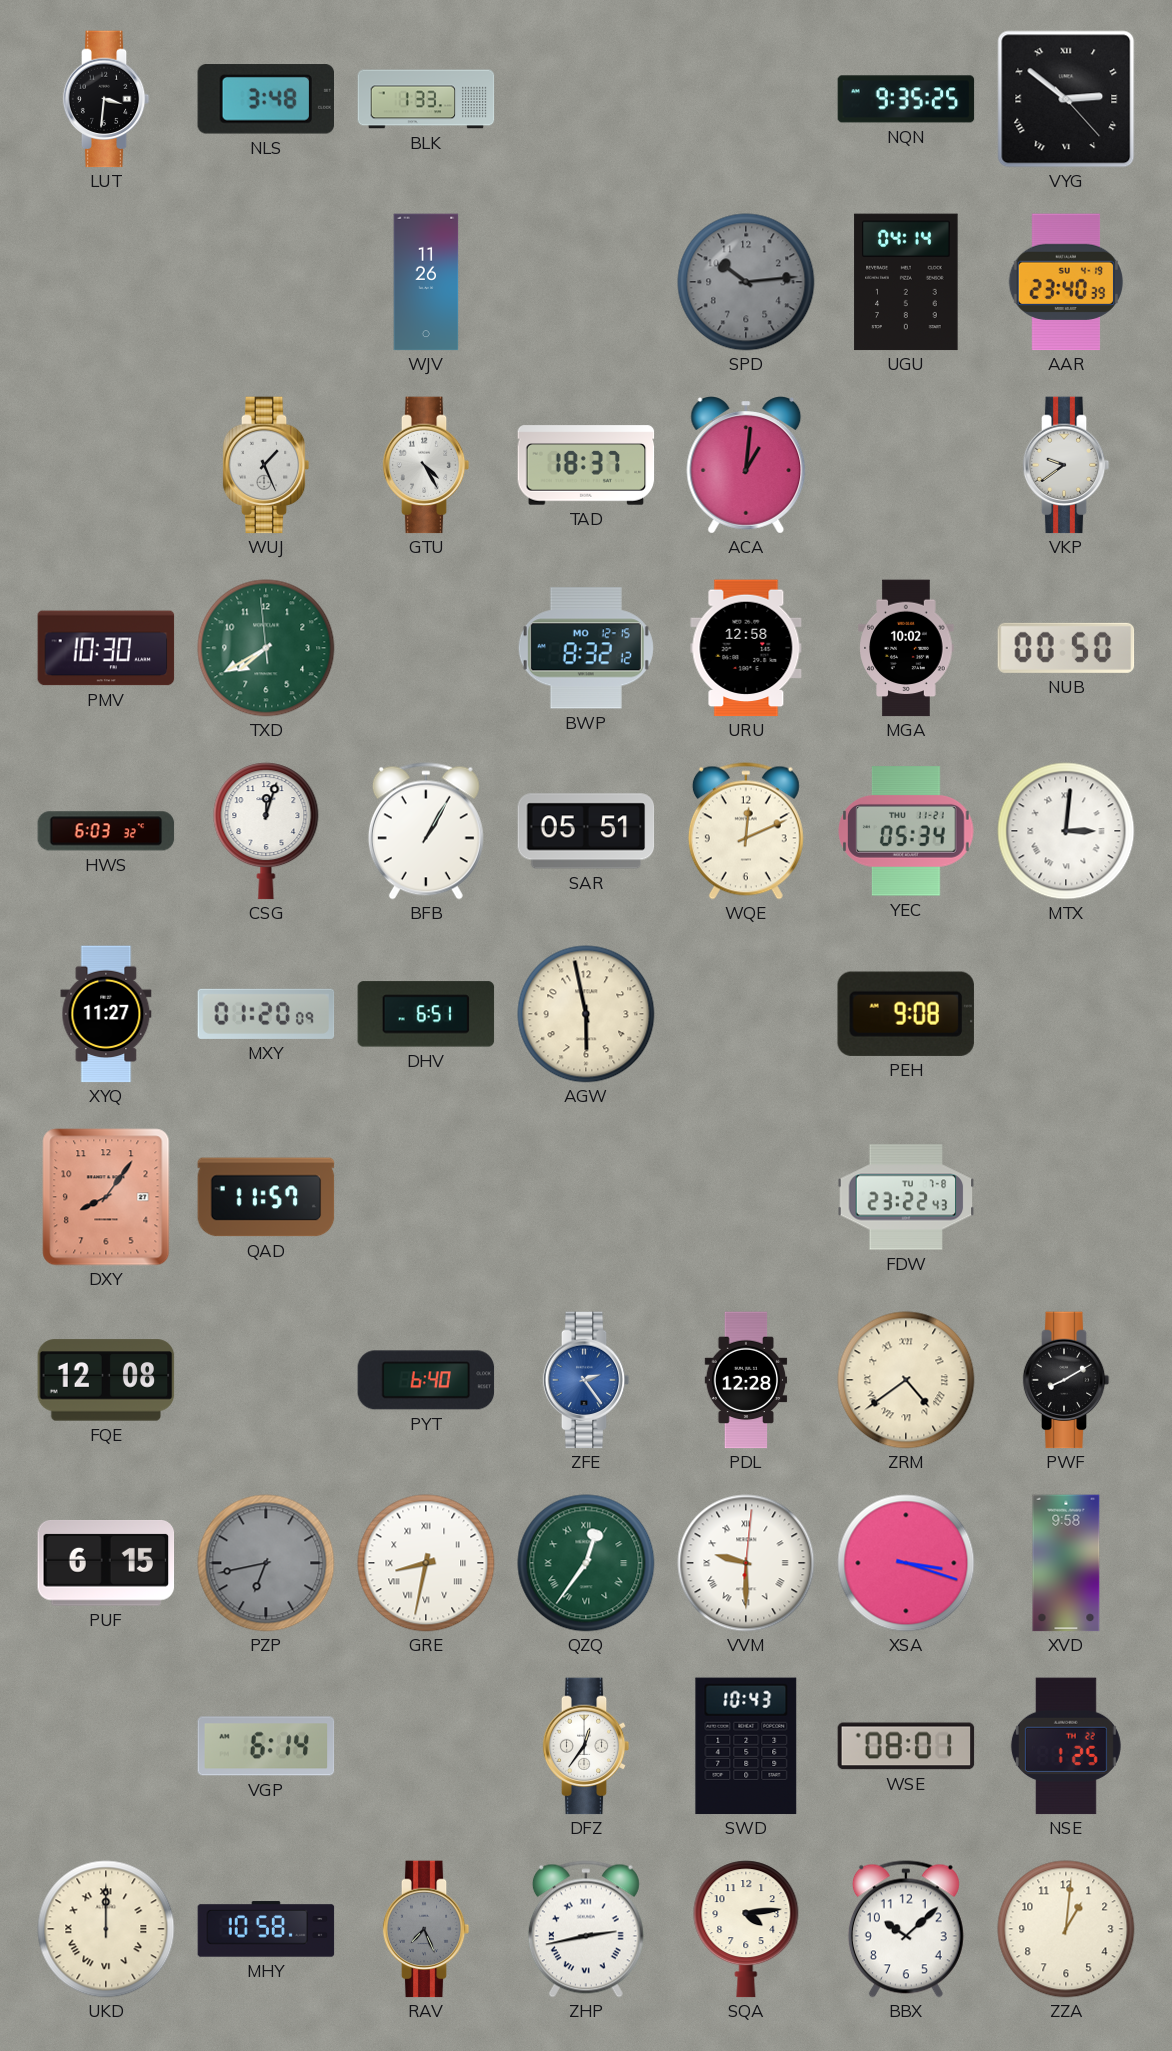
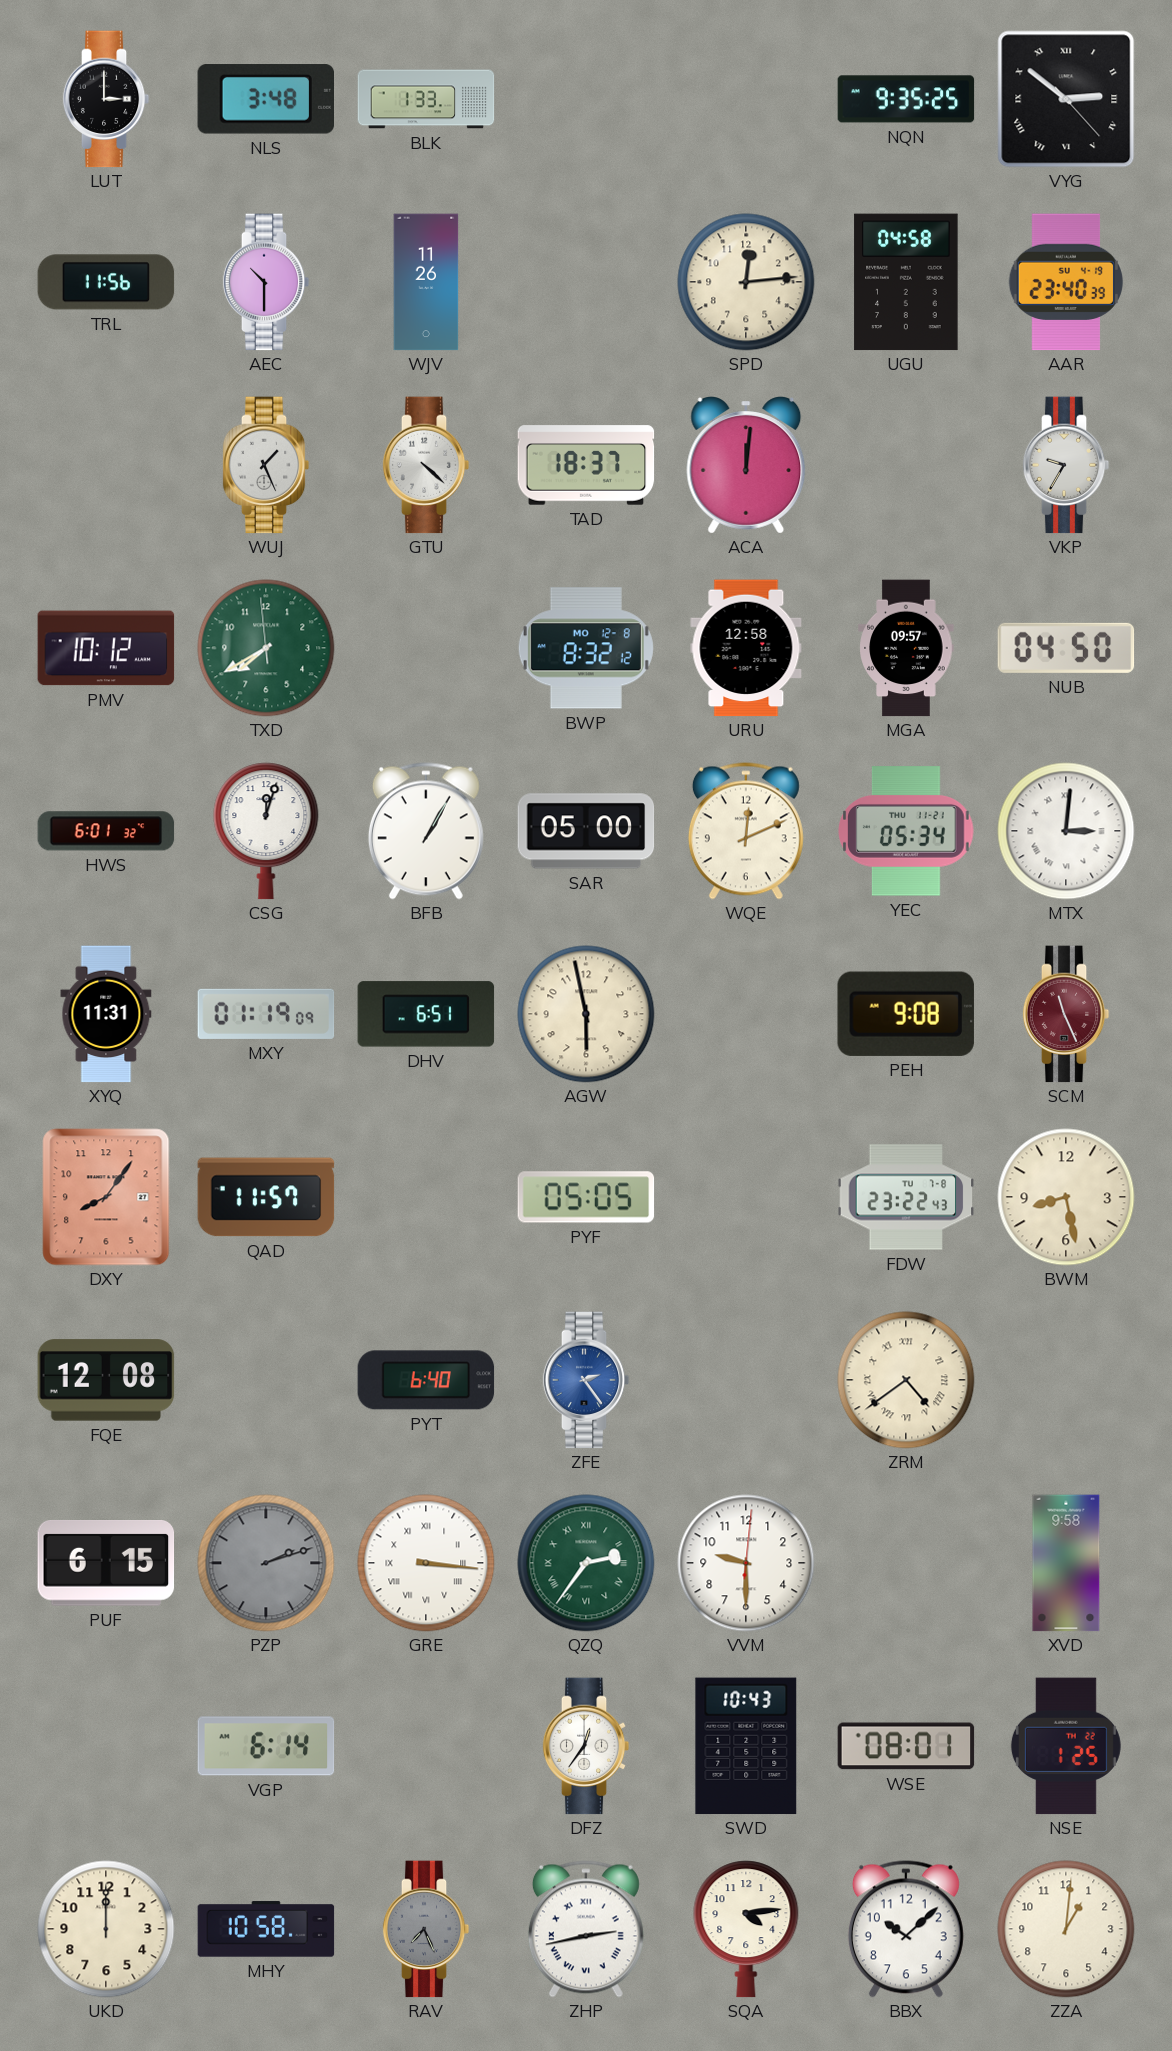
LUT: 3:31 -> 3:00 (106, 99)
TRL: none -> 11:56 (106, 282)
AEC: none -> 10:30 (266, 282)
SPD: 10:14 -> 12:14 (746, 282)
SPD dial: grey -> cream (746, 282)
UGU: 04:14 -> 04:58 (906, 282)
GTU: 4:25 -> 4:22 (426, 465)
ACA: 1:01 -> 12:01 (746, 465)
VKP: 9:39 -> 9:35 (1066, 465)
PMV: 10:30 -> 10:12 (106, 648)
BWP date: MO 12-15 -> MO 12-8 (586, 648)
MGA: 10:02 -> 09:57 (906, 648)
NUB: 00:50 -> 04:50 (1066, 648)
HWS: 6:03 -> 6:01 (106, 831)
SAR: 05:51 -> 05:00 (586, 831)
XYQ: 11:27 -> 11:31 (106, 1014)
MXY: 01:20 -> 01:19 (266, 1014)
SCM: none -> 11:26 (1066, 1014)
PYF: none -> 05:05 (586, 1197)
BWM: none -> 8:28 (1066, 1197)
PDL: 12:28 -> none (746, 1380)
PWF: 8:10 -> none (1066, 1380)
PZP: 6:43 -> 2:12 (266, 1563)
GRE: 8:32 -> 3:16 (426, 1563)
QZQ: 12:36 -> 2:36 (586, 1563)
VVM numerals: Roman -> Arabic (746, 1563)
XSA: 3:18 -> none (906, 1563)
UKD numerals: Roman -> Arabic (106, 1929)
